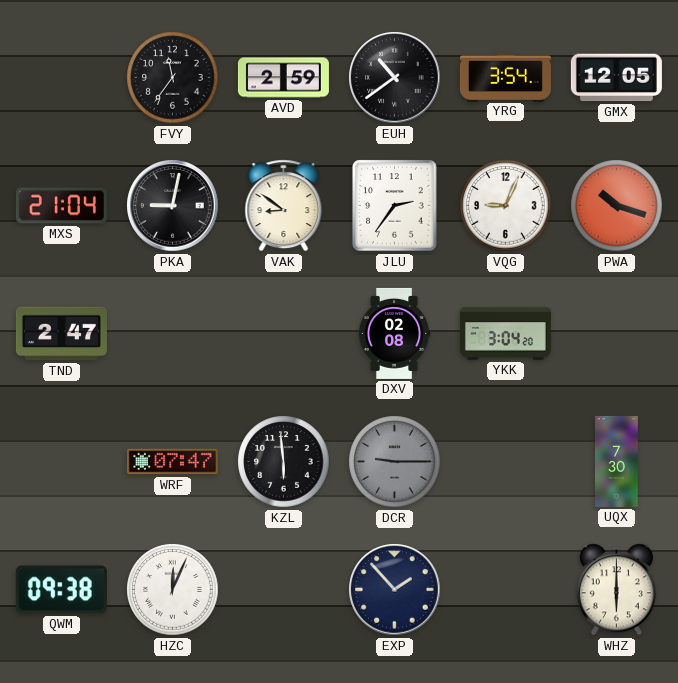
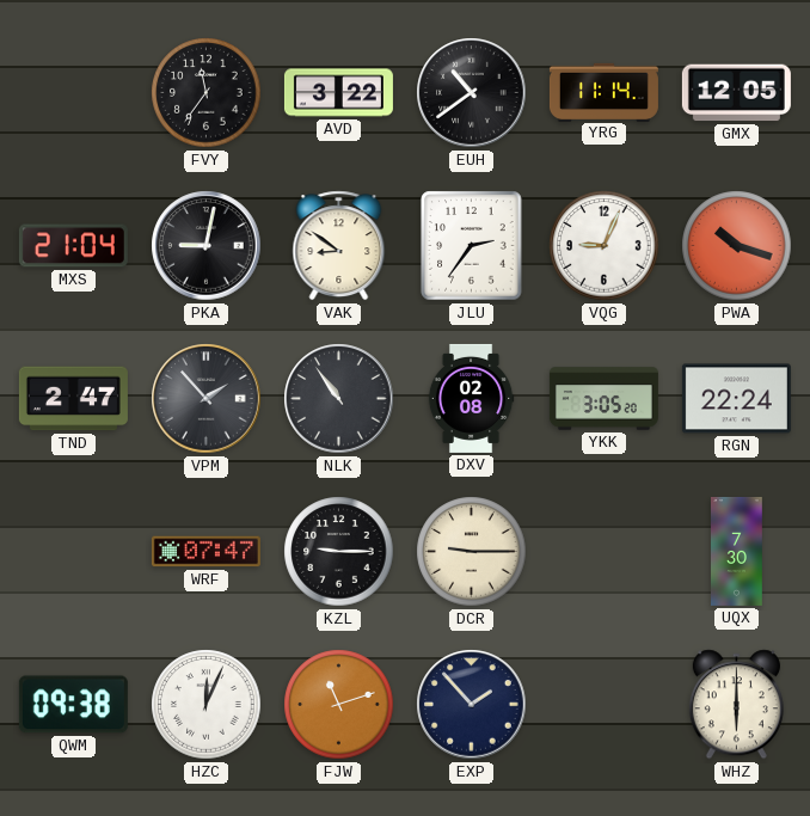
AVD: 2:59 -> 3:22 (338, 93)
YRG: 3:54 -> 11:14 (603, 92)
VPM: none -> 1:53 (207, 399)
NLK: none -> 10:54 (339, 399)
YKK: 3:04 -> 3:05 (603, 399)
RGN: none -> 22:24 (736, 399)
KZL: 5:59 -> 9:15 (339, 552)
DCR dial: grey -> cream (472, 552)
FJW: none -> 11:12 (339, 705)
